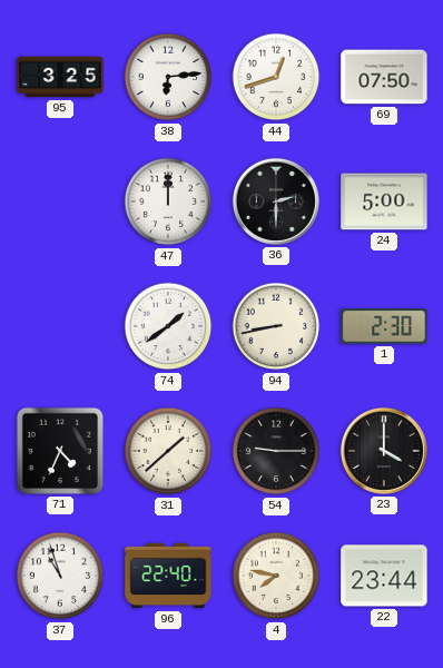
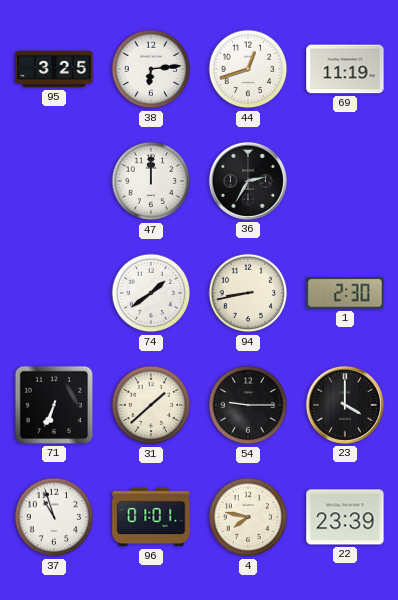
69: 07:50 -> 11:19 (345, 69)
36: 2:30 -> 2:35 (248, 181)
24: 5:00 -> none (384, 202)
71: 4:34 -> 6:34 (54, 405)
96: 22:40 -> 01:01 (151, 517)
22: 23:44 -> 23:39 (345, 517)
